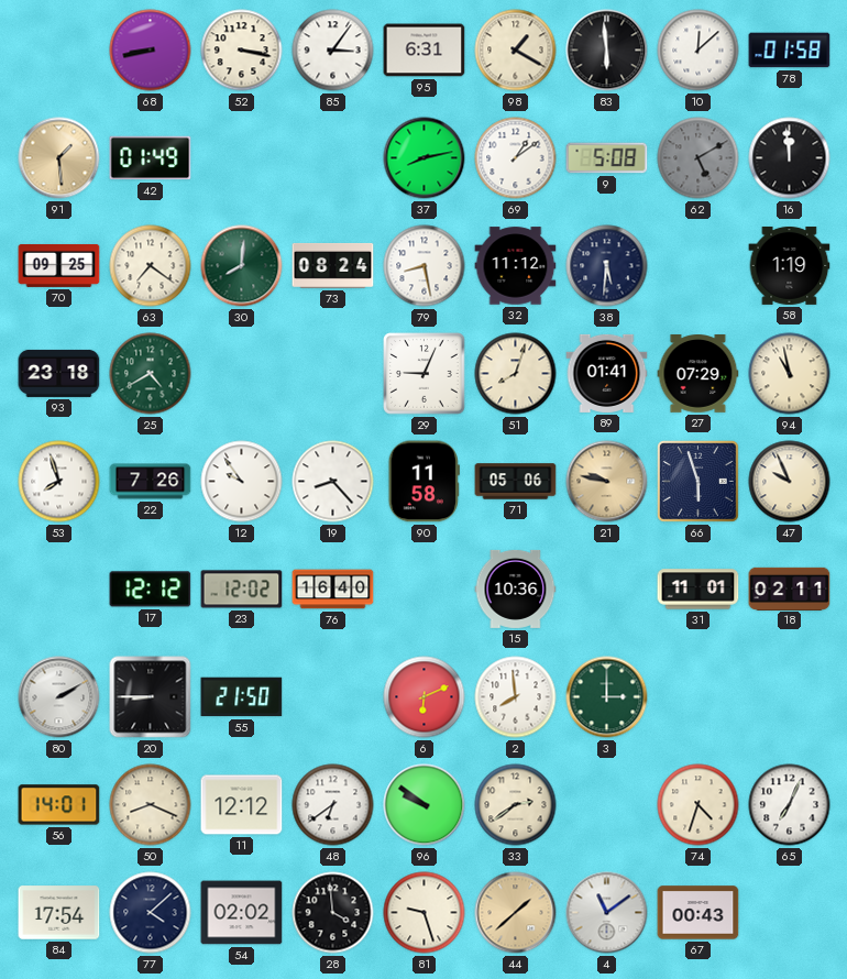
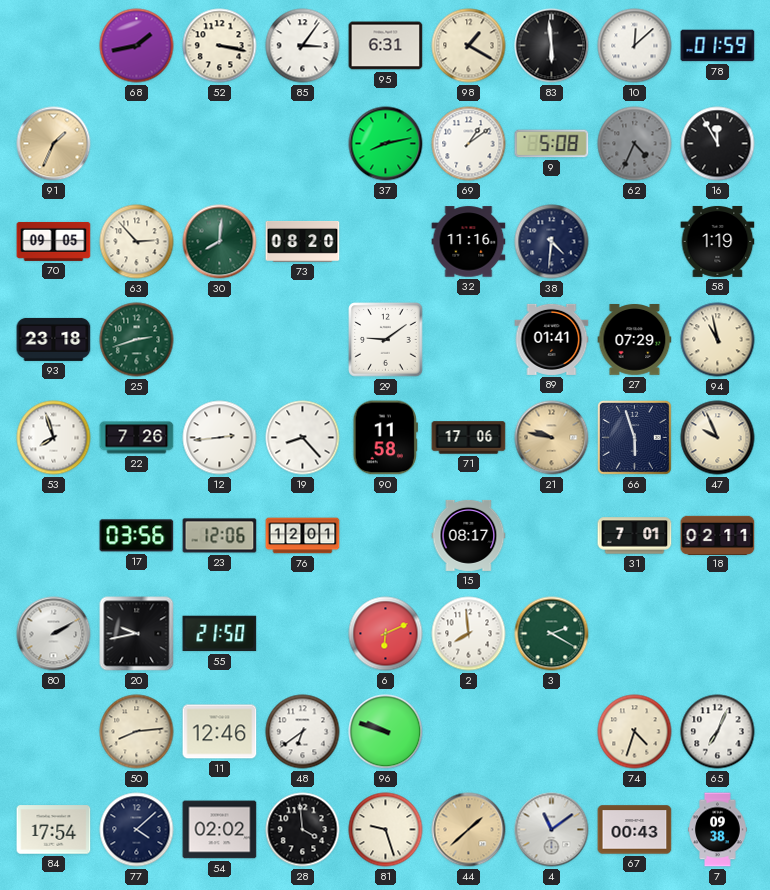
68: 8:43 -> 1:43 (137, 46)
78: 01:58 -> 01:59 (718, 46)
91: 1:29 -> 1:34 (54, 144)
42: 01:49 -> none (151, 158)
62: 5:10 -> 4:34 (635, 144)
16: 11:59 -> 11:55 (718, 144)
70: 09:25 -> 09:05 (54, 241)
63: 7:21 -> 2:53 (137, 242)
73: 08:24 -> 08:20 (303, 241)
79: 8:28 -> none (425, 266)
32: 11:12 -> 11:16 (469, 242)
38: 5:31 -> 4:31 (552, 242)
25: 4:40 -> 2:42 (137, 340)
29: 9:04 -> 9:09 (386, 340)
51: 8:03 -> none (516, 374)
12: 9:54 -> 2:44 (220, 438)
71: 05:06 -> 17:06 (469, 438)
17: 12:12 -> 03:56 (137, 536)
23: 12:02 -> 12:06 (220, 536)
76: 16:40 -> 12:01 (303, 536)
15: 10:36 -> 08:17 (469, 535)
31: 11:01 -> 7:01 (635, 536)
20: 8:45 -> 9:43 (137, 634)
3: 3:00 -> 2:20 (552, 634)
56: 14:01 -> none (59, 805)
50: 8:19 -> 8:14 (137, 732)
11: 12:12 -> 12:46 (220, 732)
96: 9:51 -> 9:48 (386, 732)
33: 2:39 -> none (516, 805)
7: none -> 09:38 (718, 830)
